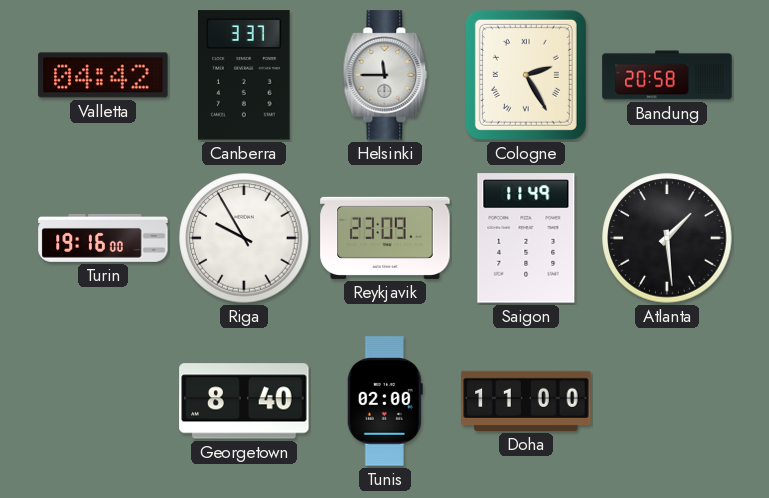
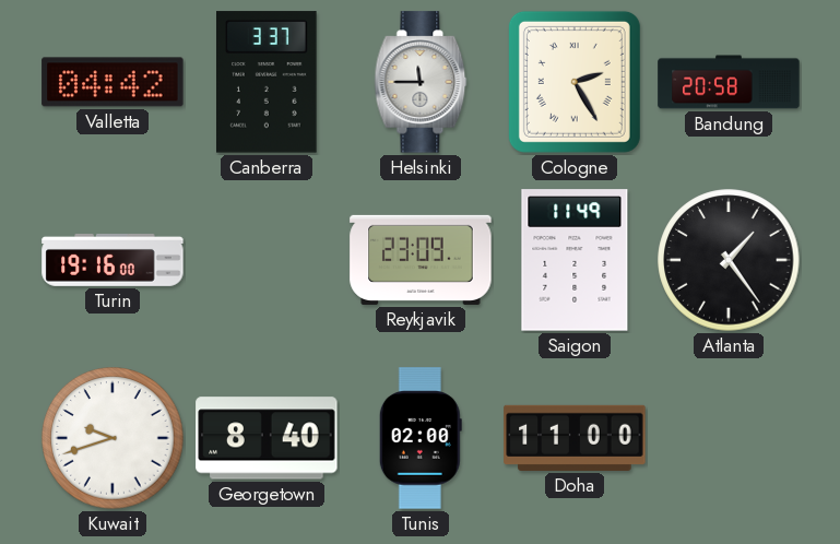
Riga: 9:55 -> none (244, 238)
Atlanta: 1:29 -> 1:24 (729, 260)
Kuwait: none -> 9:42 (113, 438)
